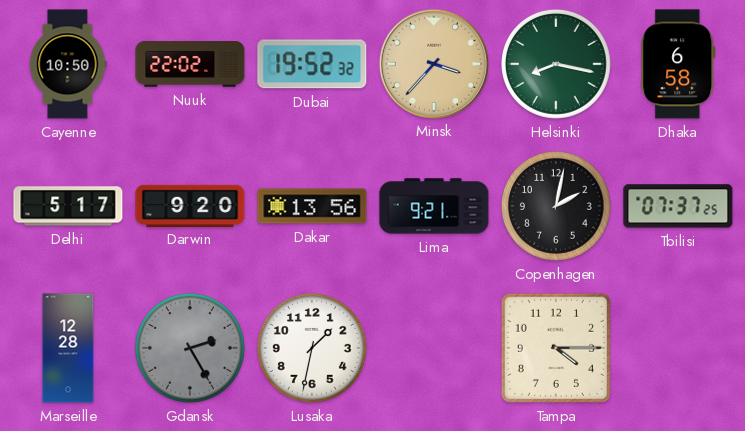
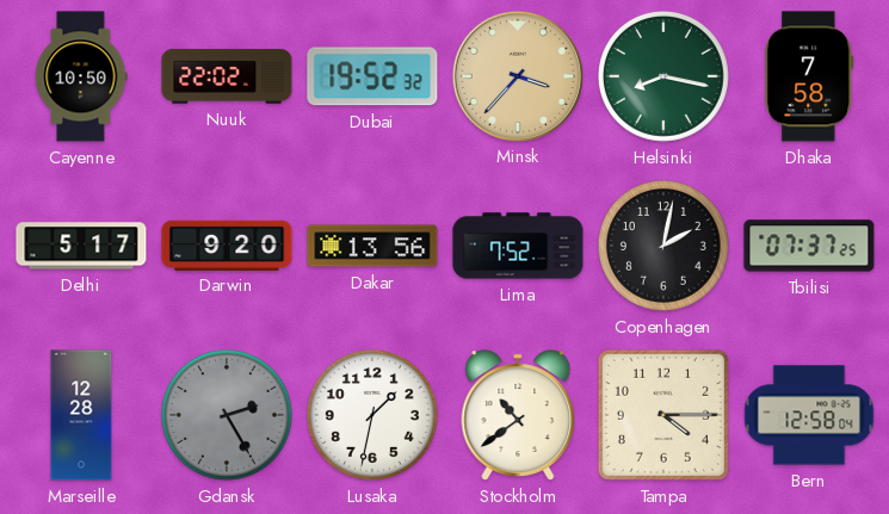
Dhaka: 6:58 -> 7:58 (809, 76)
Lima: 9:21 -> 7:52 (518, 246)
Stockholm: none -> 10:39 (518, 415)
Bern: none -> 12:58 (809, 415)
